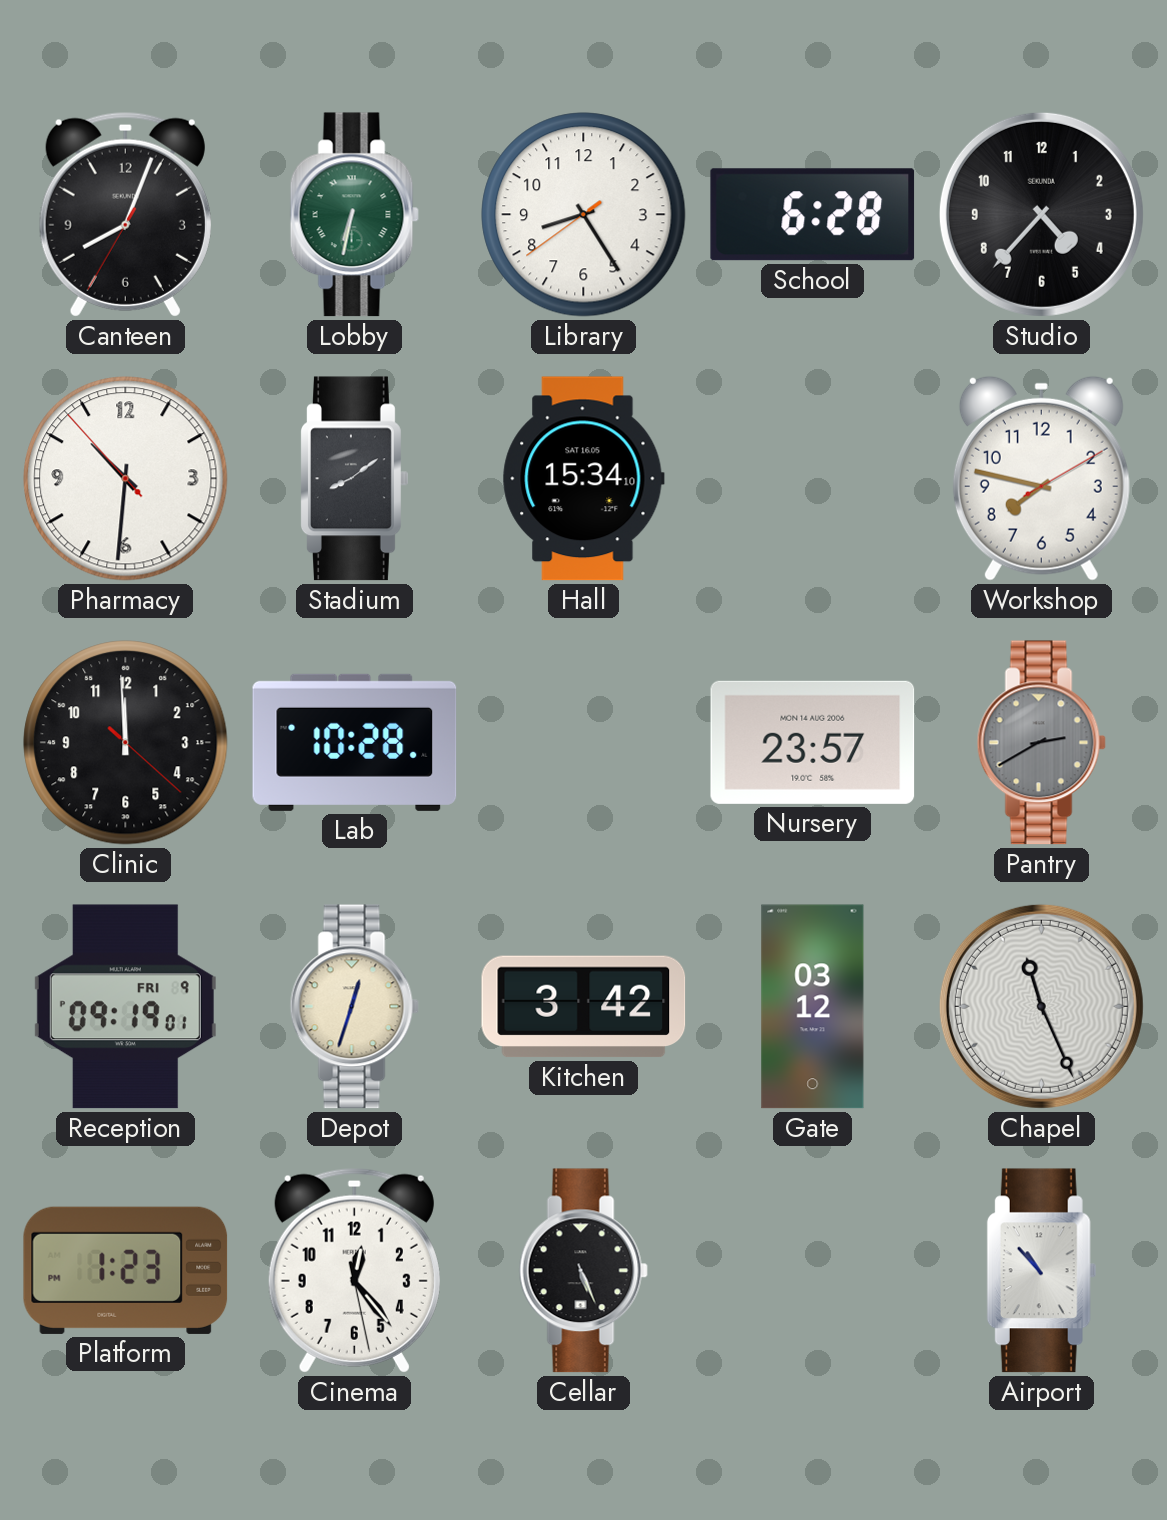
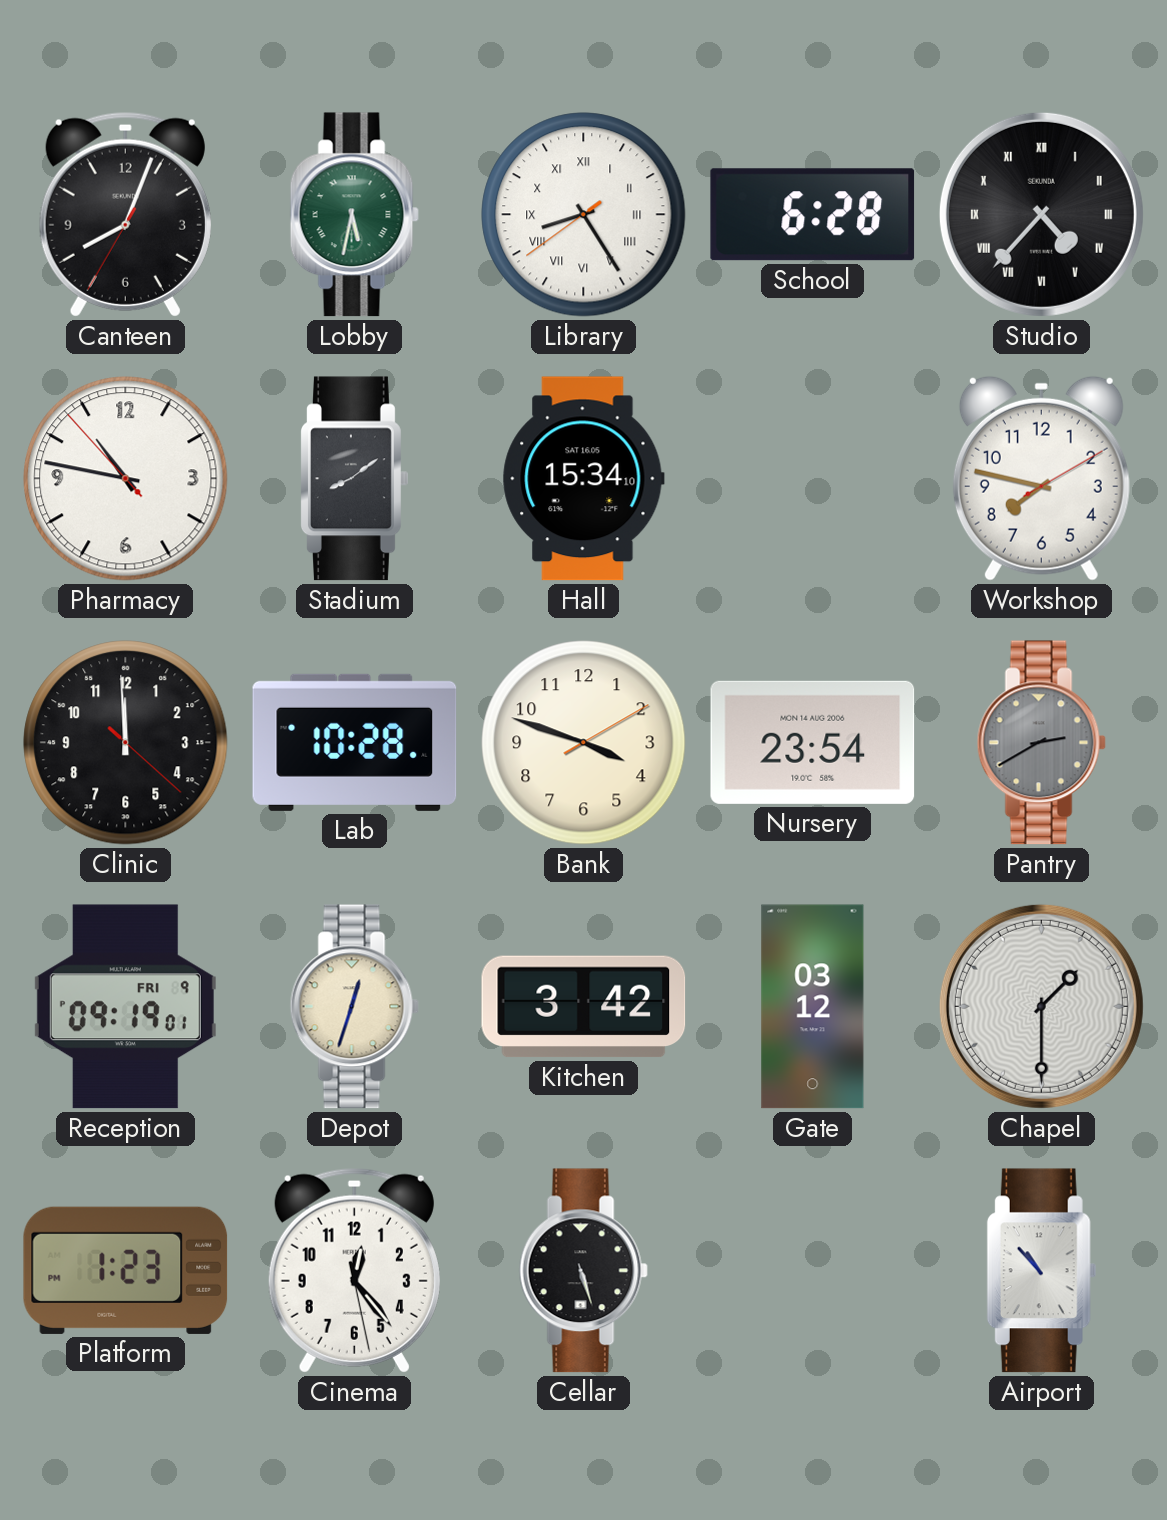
Lobby: 6:32 -> 5:32 (354, 215)
Library numerals: Arabic -> Roman (584, 215)
Studio numerals: Arabic -> Roman (1041, 214)
Pharmacy: 10:30 -> 10:46 (126, 479)
Bank: none -> 3:48 (584, 743)
Nursery: 23:57 -> 23:54 (813, 742)
Chapel: 11:26 -> 1:30 (1041, 1006)
Cellar: 5:26 -> 5:27 (583, 1271)
